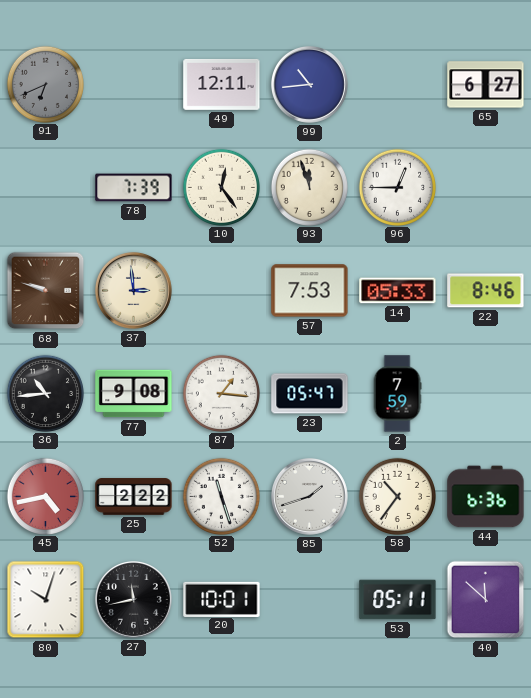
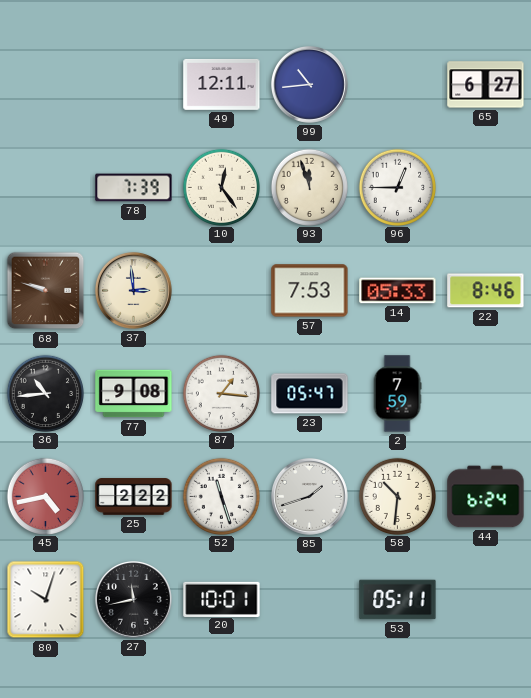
91: 6:41 -> none (45, 84)
58: 10:36 -> 10:31 (397, 496)
44: 6:36 -> 6:24 (486, 497)
40: 11:52 -> none (486, 600)
